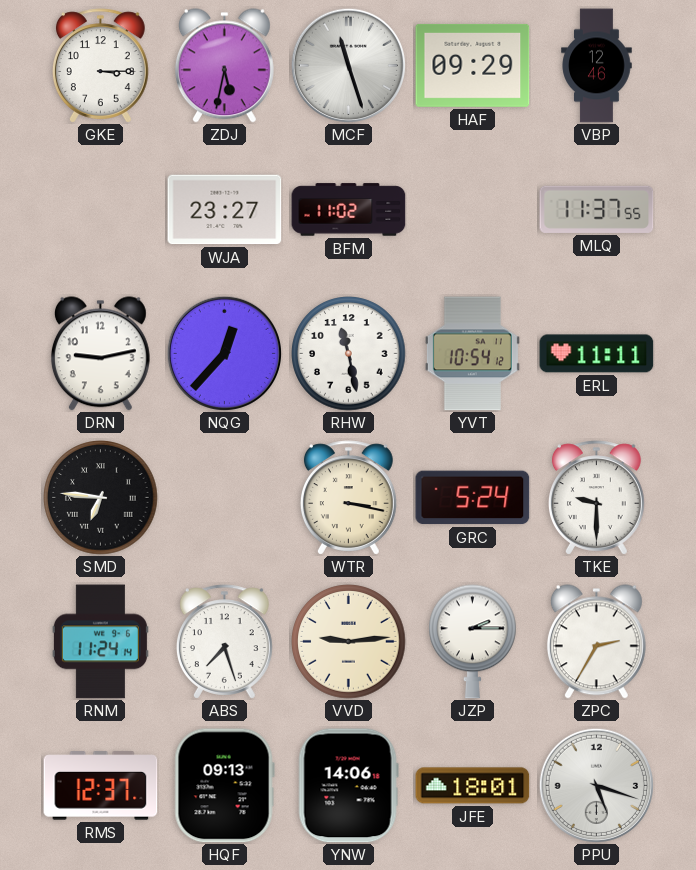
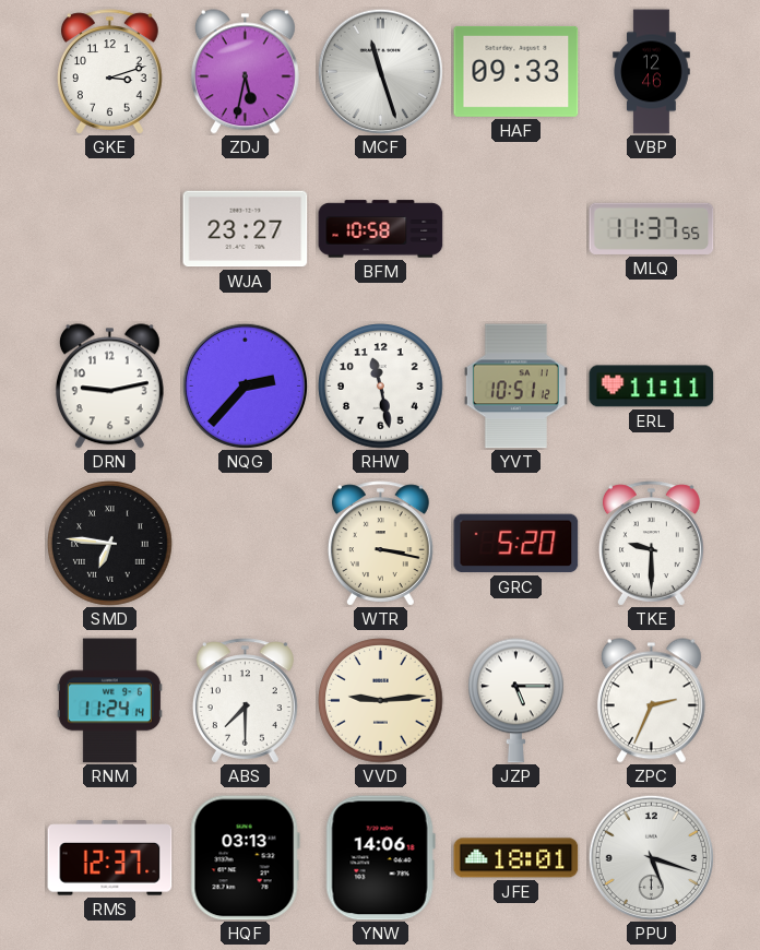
GKE: 3:15 -> 3:12 (109, 72)
HAF: 09:29 -> 09:33 (516, 71)
BFM: 11:02 -> 10:58 (381, 229)
NQG: 12:37 -> 2:37 (245, 385)
YVT: 10:54 -> 10:51 (515, 387)
GRC: 5:24 -> 5:20 (516, 544)
ABS: 7:27 -> 7:30 (245, 701)
JZP: 2:15 -> 5:15 (516, 701)
ZPC: 2:35 -> 2:34 (651, 701)
HQF: 09:13 -> 03:13 (245, 858)
